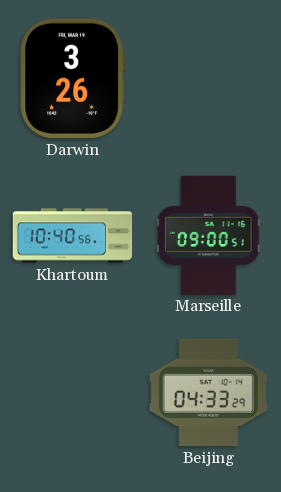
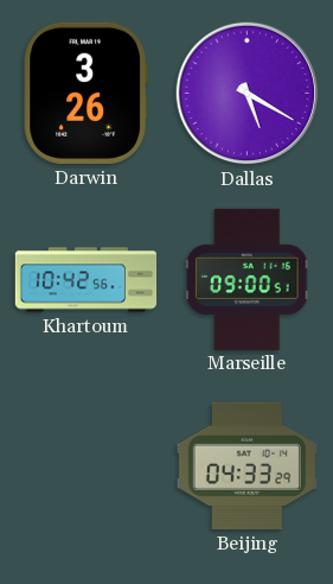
Dallas: none -> 5:20 (248, 94)
Khartoum: 10:40 -> 10:42 (87, 280)
